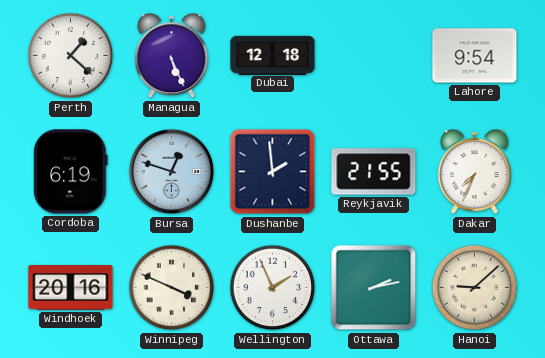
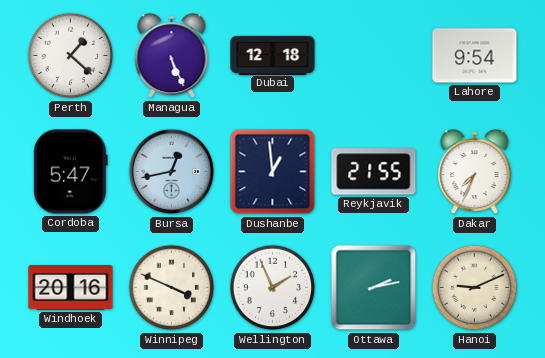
Cordoba: 6:19 -> 5:47 (71, 172)
Bursa: 12:48 -> 12:43 (172, 172)
Dushanbe: 1:59 -> 12:59 (273, 172)
Hanoi: 9:08 -> 9:11 (475, 288)
